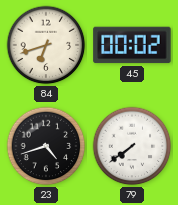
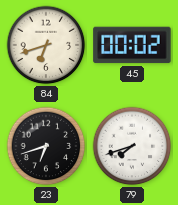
23: 4:42 -> 6:42 (46, 146)
79: 7:39 -> 7:42 (132, 146)
